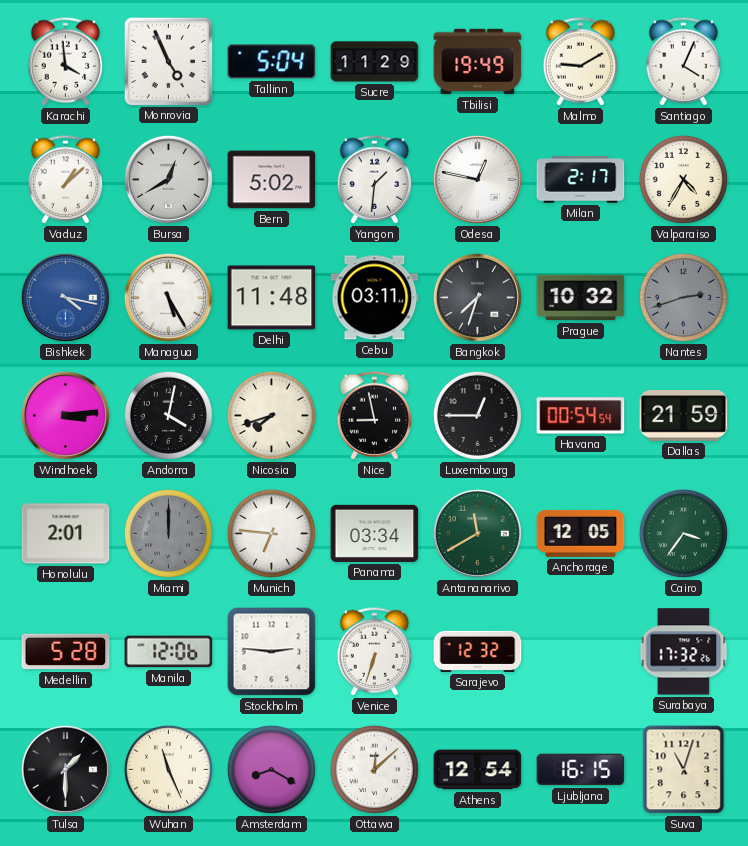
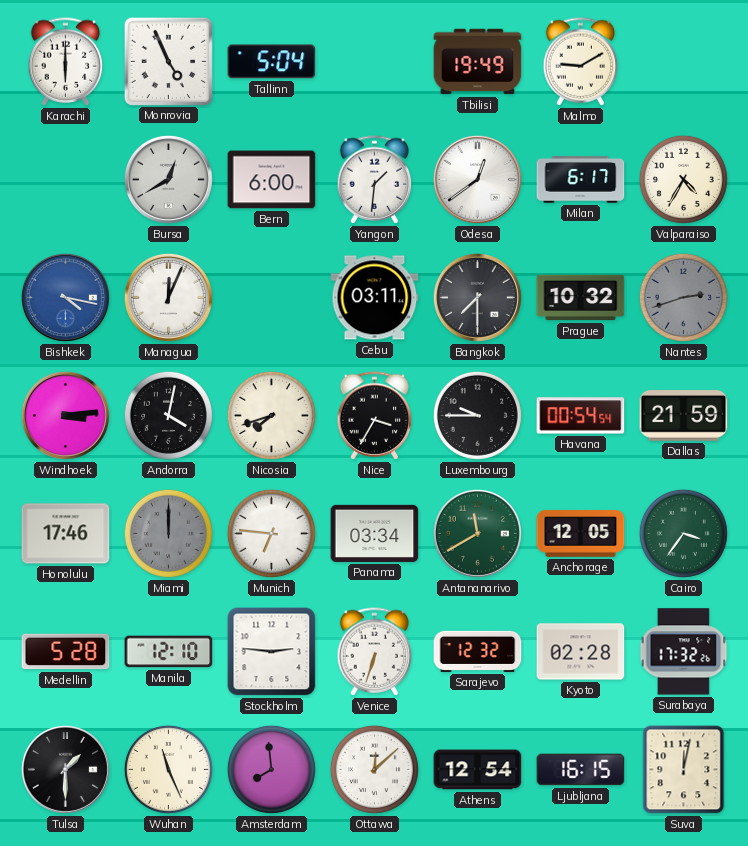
Karachi: 3:59 -> 6:00 (66, 62)
Sucre: 11:29 -> none (375, 62)
Santiago: 4:04 -> none (684, 62)
Vaduz: 1:08 -> none (66, 180)
Bern: 5:02 -> 6:00 (272, 180)
Odesa: 12:47 -> 12:39 (477, 179)
Milan: 2:17 -> 6:17 (581, 180)
Managua: 5:25 -> 12:04 (168, 297)
Delhi: 11:48 -> none (272, 298)
Bangkok: 7:33 -> 7:30 (477, 297)
Nice: 8:58 -> 3:35 (375, 416)
Luxembourg: 12:45 -> 9:45 (477, 415)
Honolulu: 2:01 -> 17:46 (66, 534)
Manila: 12:06 -> 12:10 (169, 652)
Kyoto: none -> 02:28 (581, 652)
Amsterdam: 8:20 -> 7:59 (271, 769)
Suva: 11:03 -> 12:02 (684, 770)
